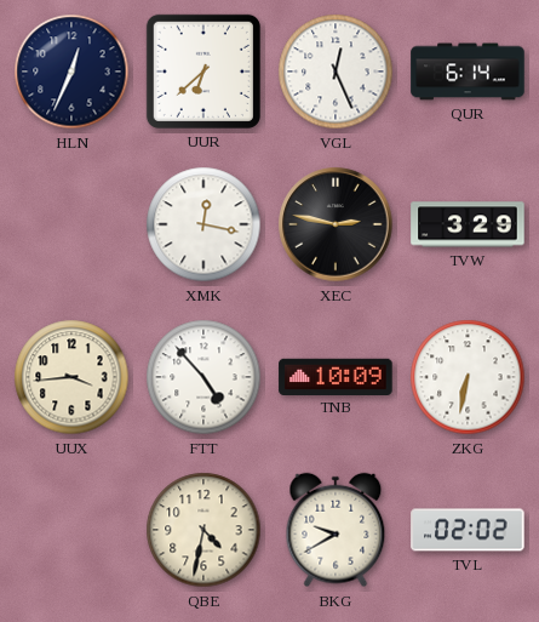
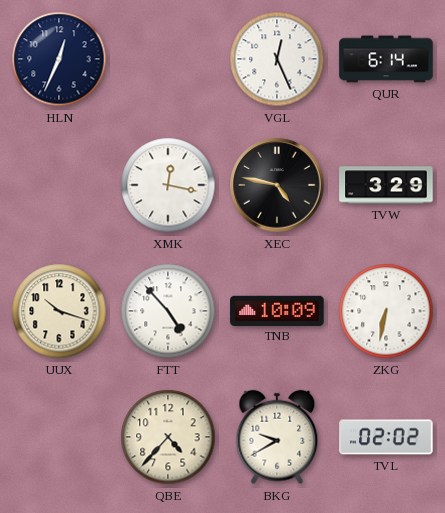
UUR: 6:38 -> none (203, 72)
XEC: 2:47 -> 4:47 (277, 185)
UUX: 3:44 -> 10:18 (59, 311)
QBE: 4:32 -> 4:37 (168, 437)
